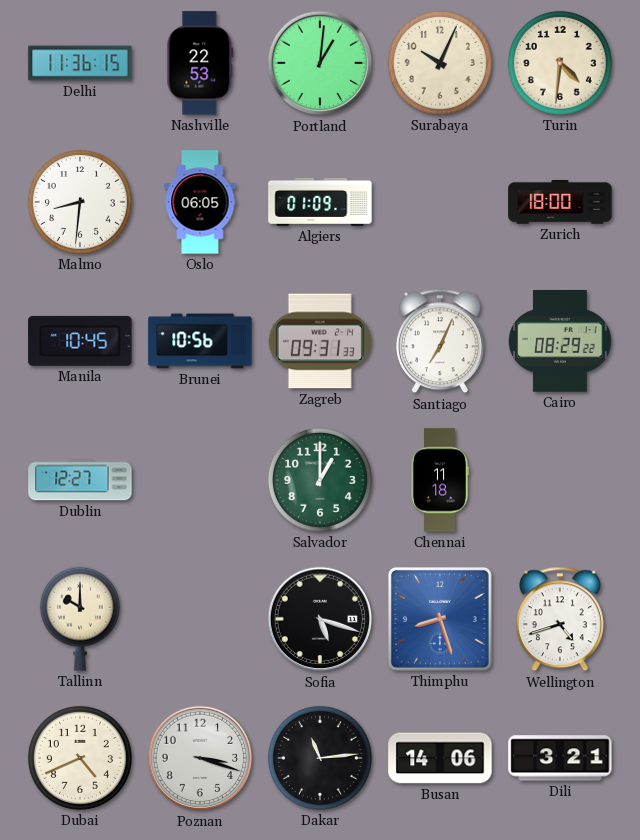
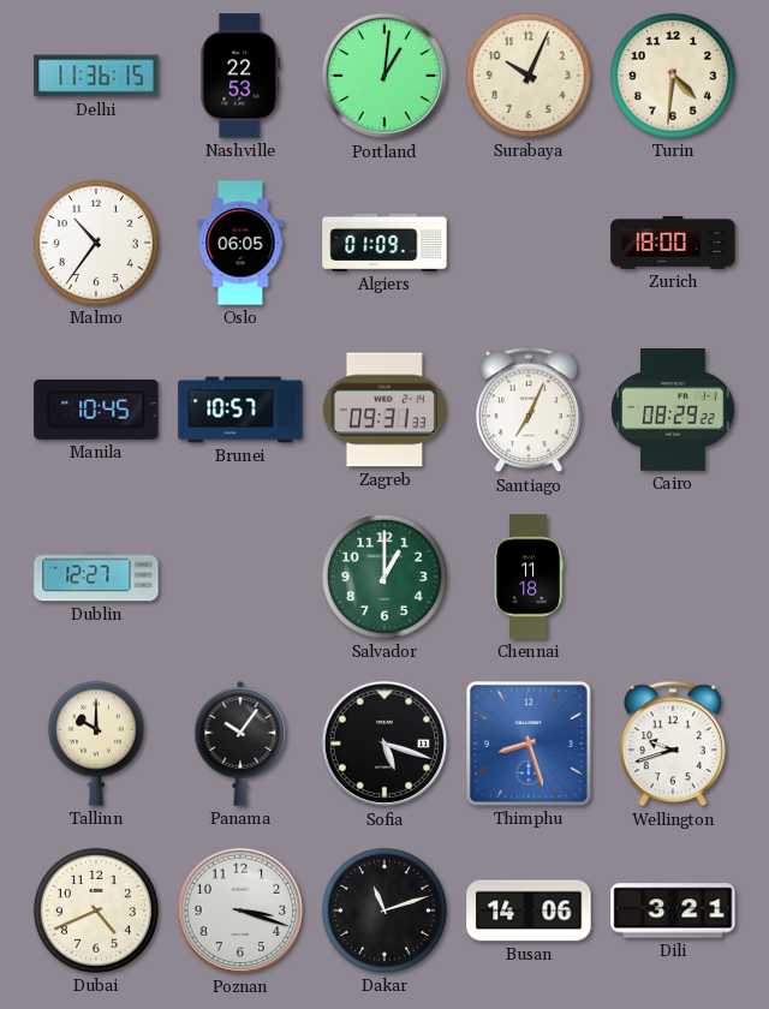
Malmo: 8:31 -> 10:36 (96, 243)
Brunei: 10:56 -> 10:57 (240, 410)
Panama: none -> 10:06 (240, 744)
Wellington: 4:42 -> 9:42 (673, 744)
Dakar: 11:14 -> 11:12 (384, 911)
